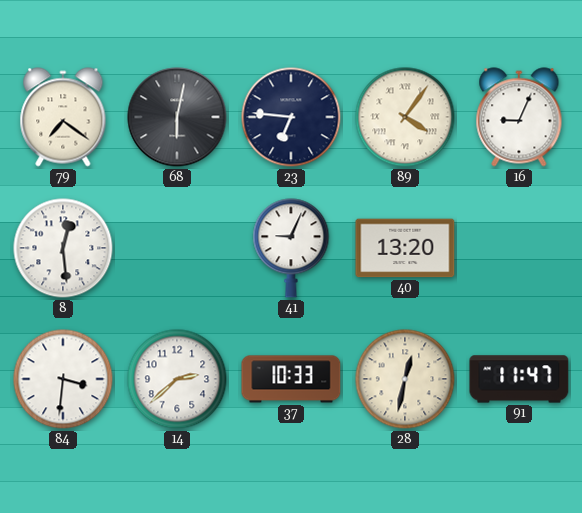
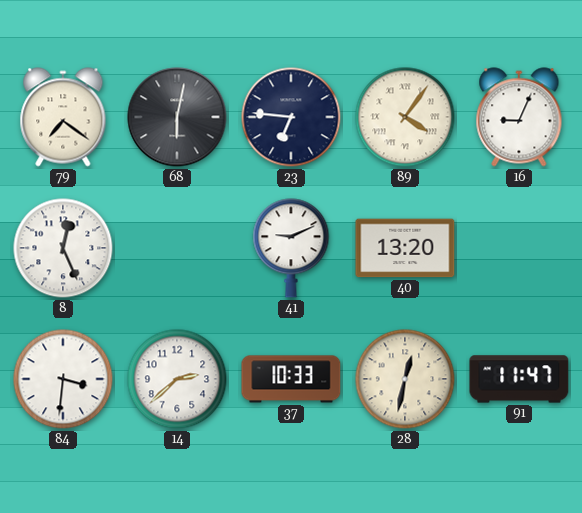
8: 12:29 -> 12:26 (63, 248)
41: 9:04 -> 9:11 (291, 248)
